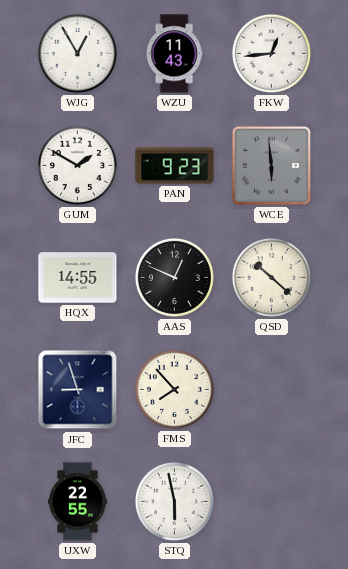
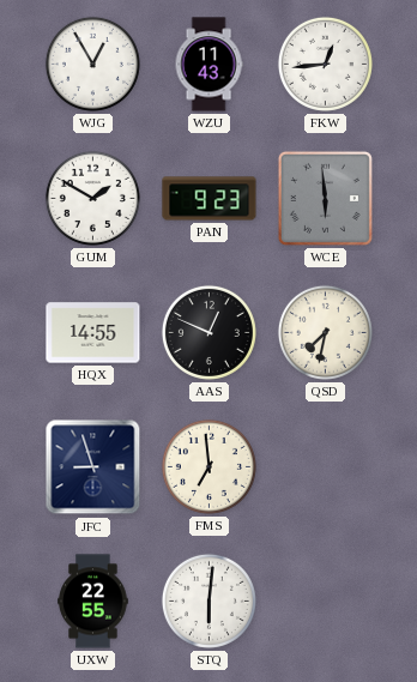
QSD: 10:22 -> 7:32 (325, 332)
FMS: 7:53 -> 6:59 (208, 466)
STQ: 5:58 -> 6:01 (208, 600)
